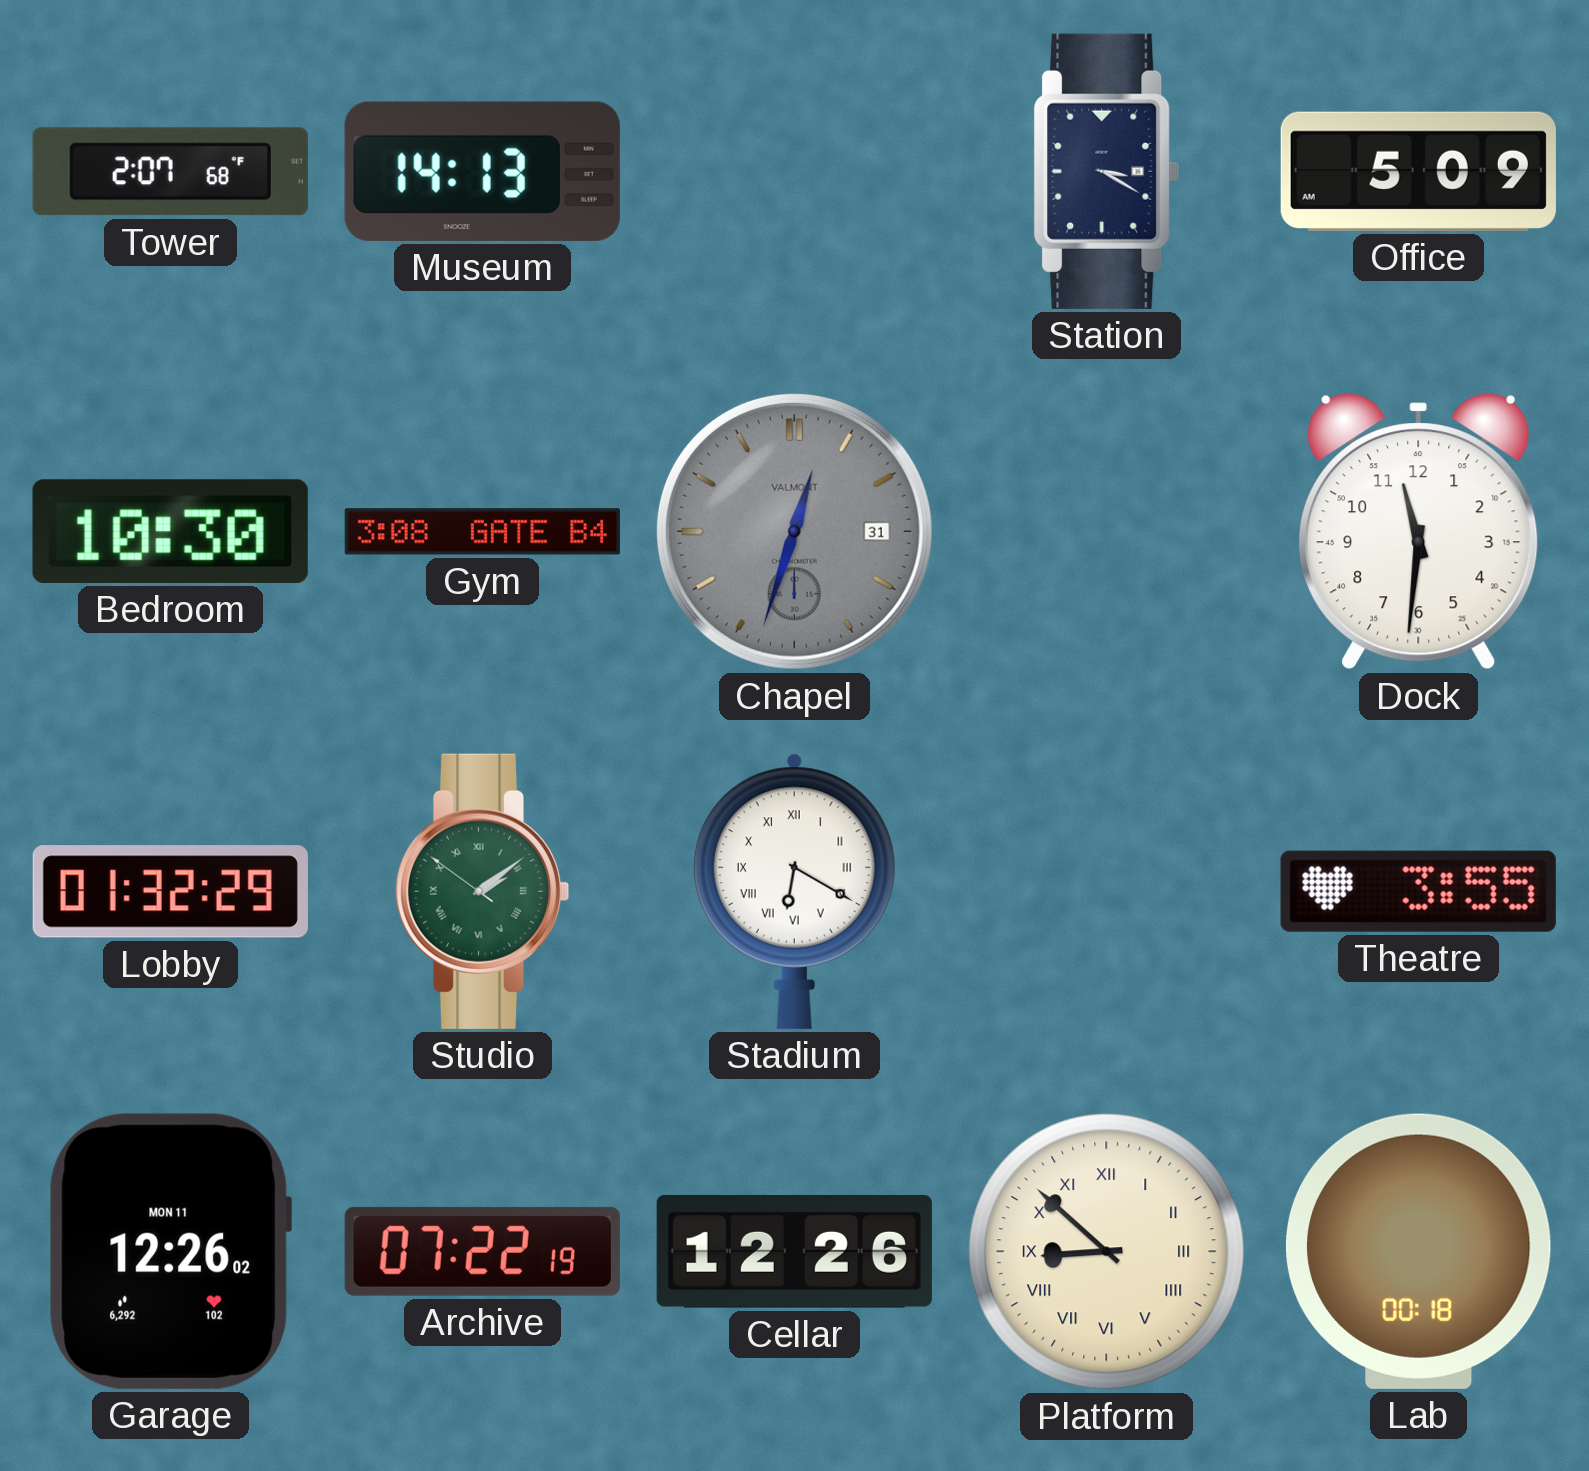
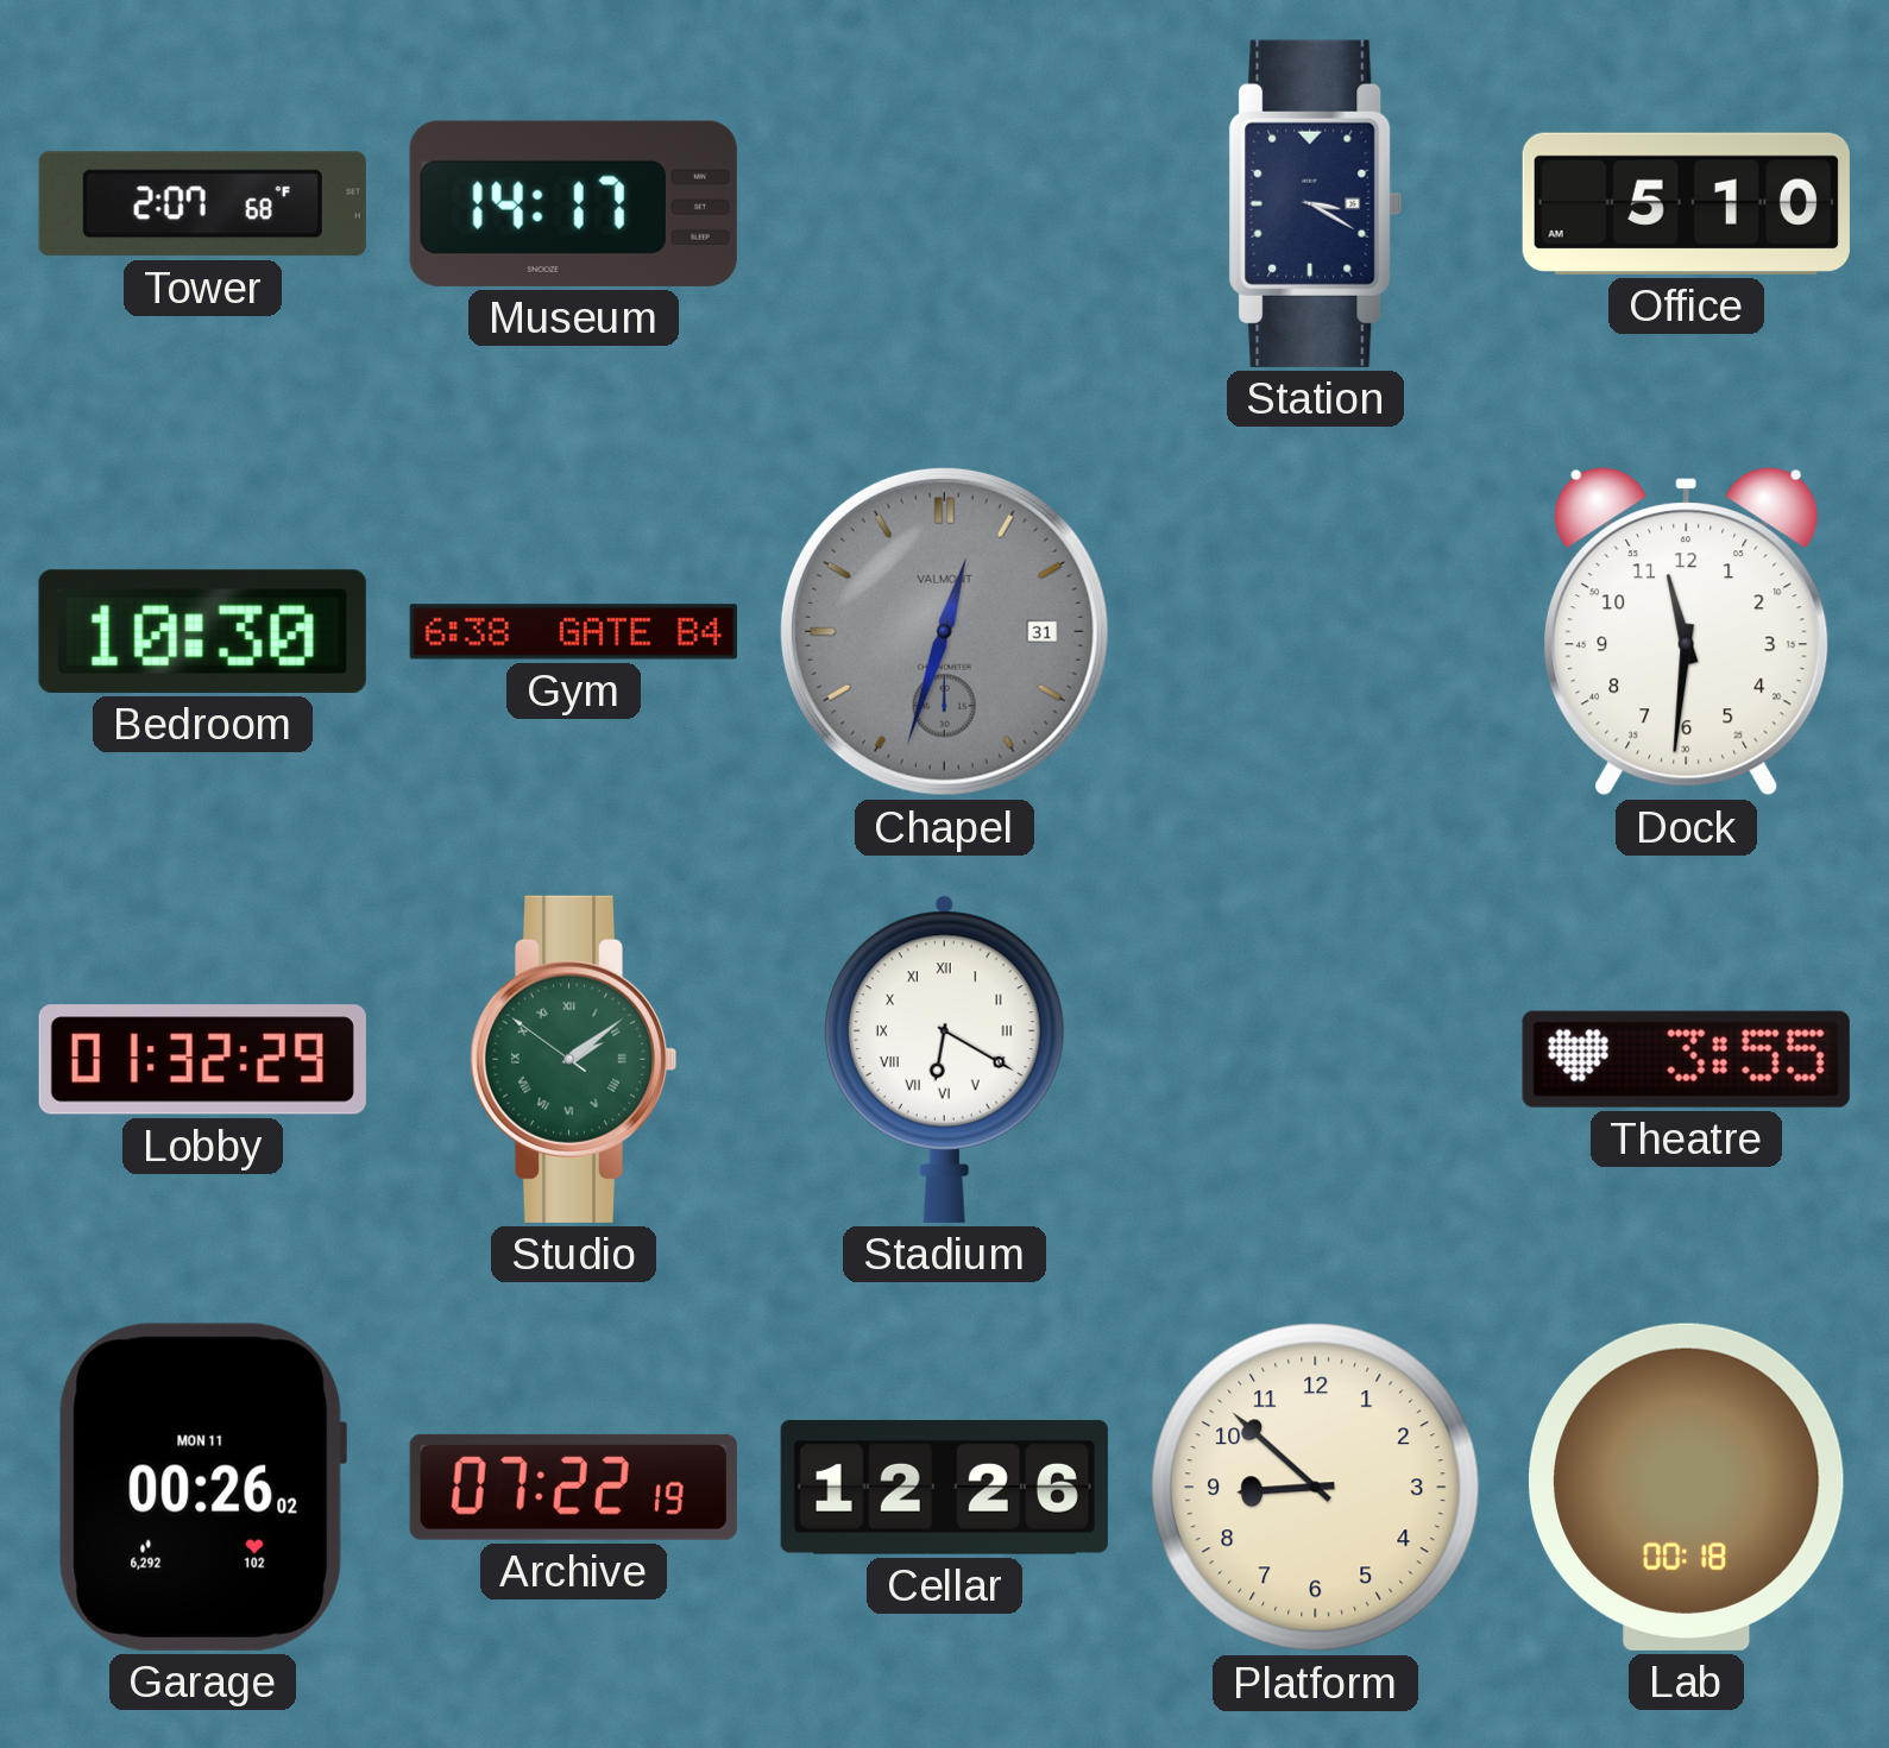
Museum: 14:13 -> 14:17 (573, 203)
Office: 5:09 -> 5:10 (1686, 203)
Gym: 3:08 -> 6:38 (573, 632)
Garage: 12:26 -> 00:26 (202, 1487)
Platform numerals: Roman -> Arabic (1316, 1488)
